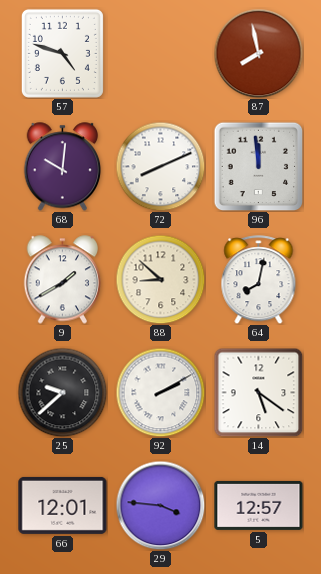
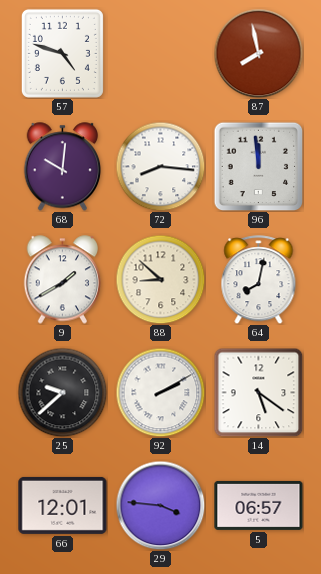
72: 8:11 -> 8:16 (160, 166)
5: 12:57 -> 06:57 (259, 505)
